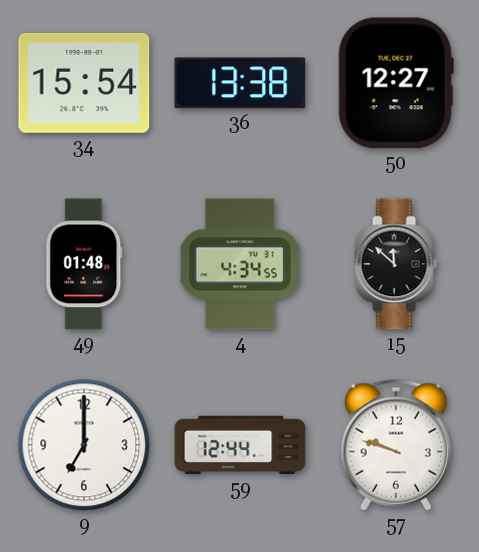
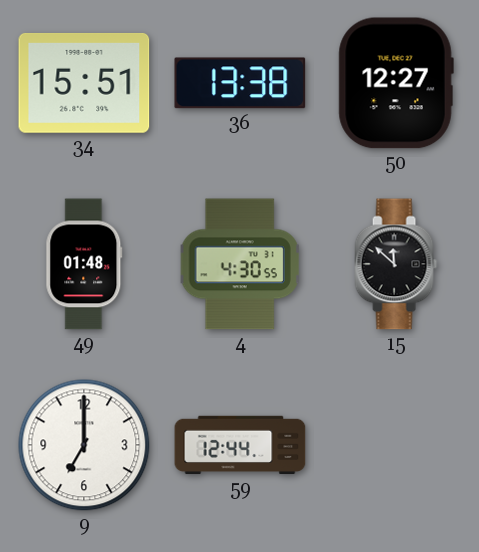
34: 15:54 -> 15:51 (84, 83)
4: 4:34 -> 4:30 (240, 264)
57: 9:48 -> none (396, 445)
